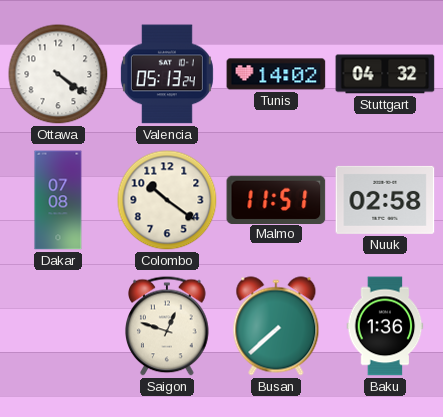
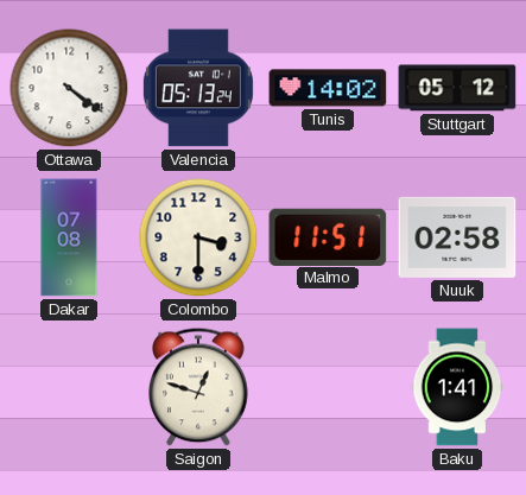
Stuttgart: 04:32 -> 05:12 (457, 88)
Colombo: 10:21 -> 3:30 (198, 237)
Busan: 7:38 -> none (276, 326)
Baku: 1:36 -> 1:41 (457, 387)
